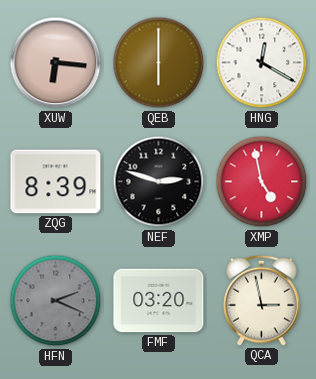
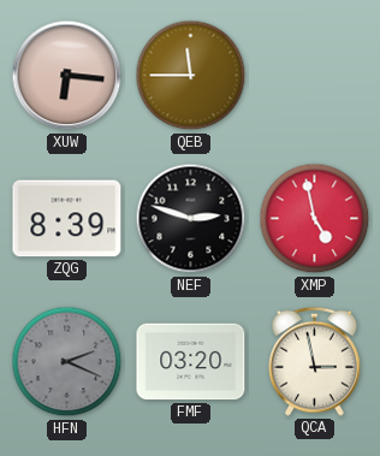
QEB: 6:00 -> 11:45 (191, 76)
HNG: 12:20 -> none (262, 63)
